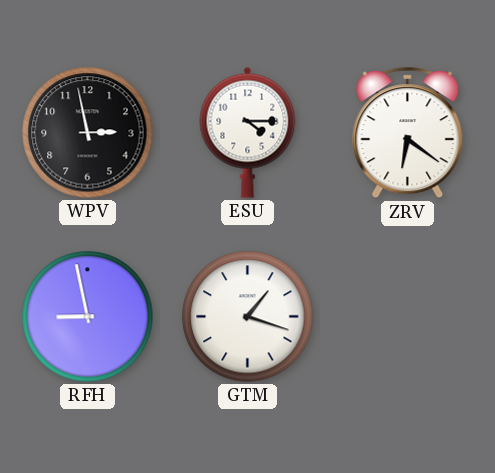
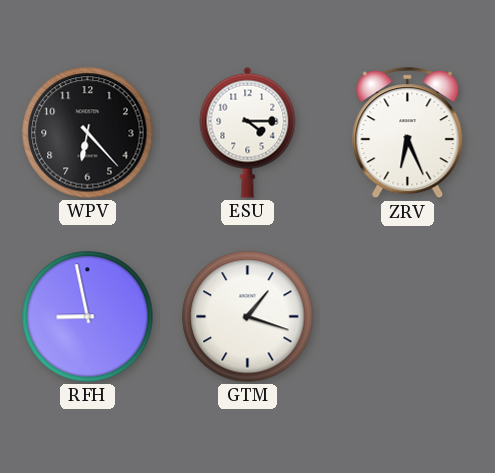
WPV: 2:58 -> 6:23 (88, 133)
ZRV: 6:21 -> 6:26 (408, 133)
